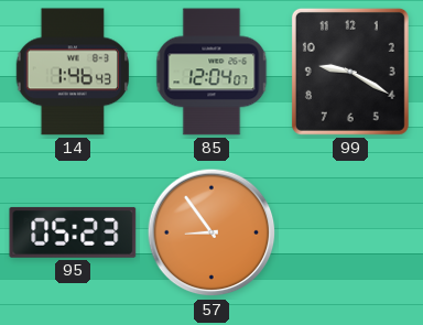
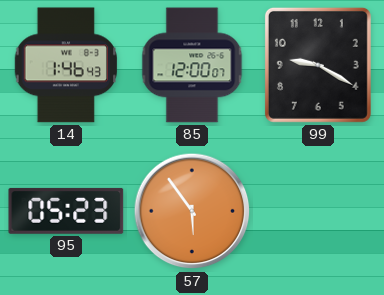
85: 12:04 -> 12:00 (192, 65)
57: 8:54 -> 5:54 (192, 211)
